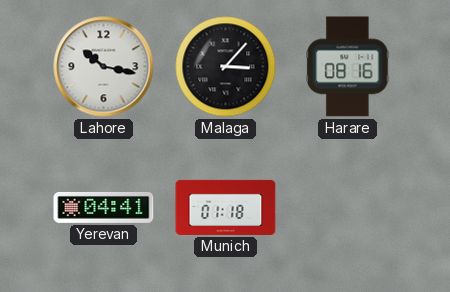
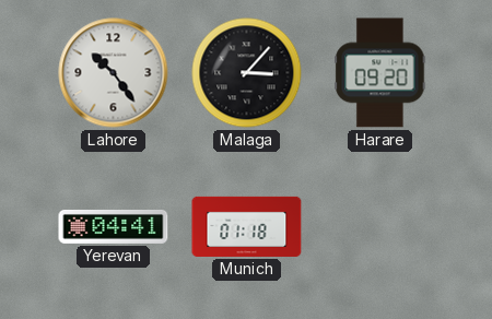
Lahore: 10:17 -> 10:24 (114, 73)
Harare: 08:16 -> 09:20 (380, 73)
